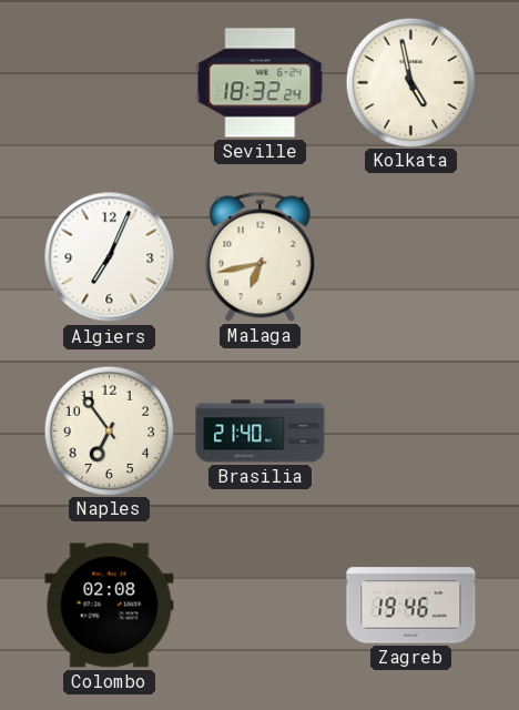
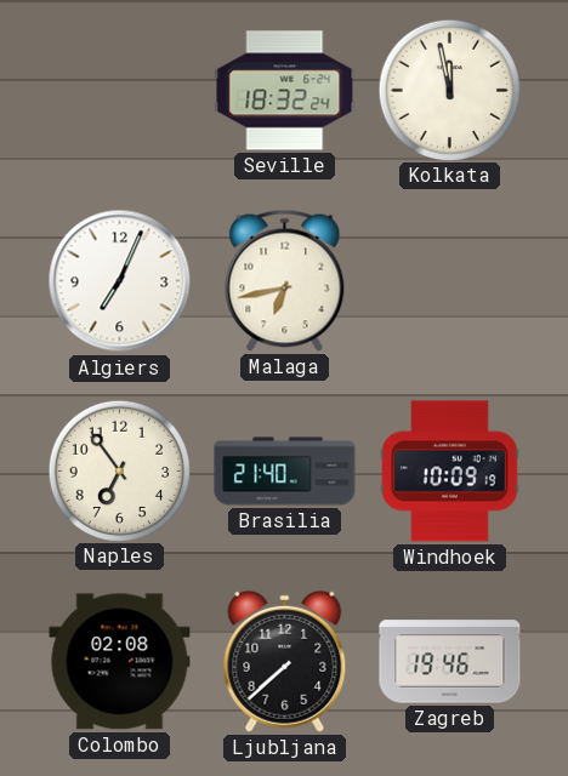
Kolkata: 4:58 -> 11:58 (449, 90)
Windhoek: none -> 10:09 (450, 472)
Ljubljana: none -> 7:38 (285, 661)
